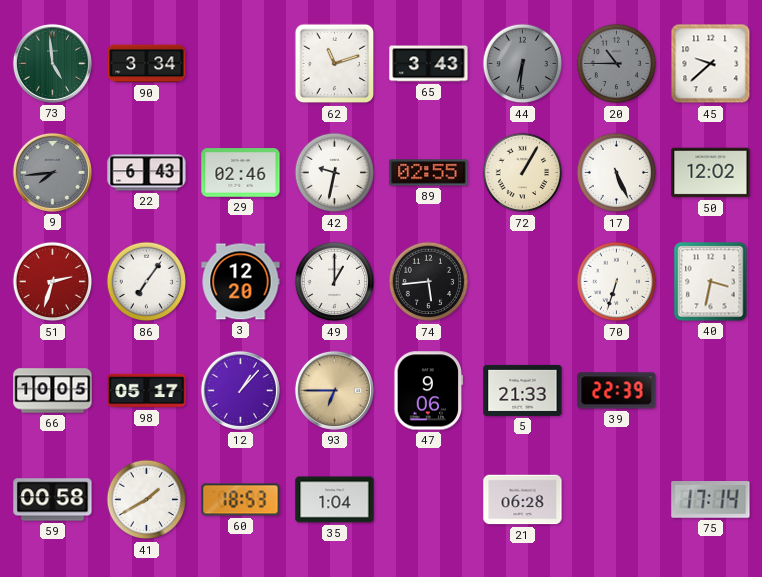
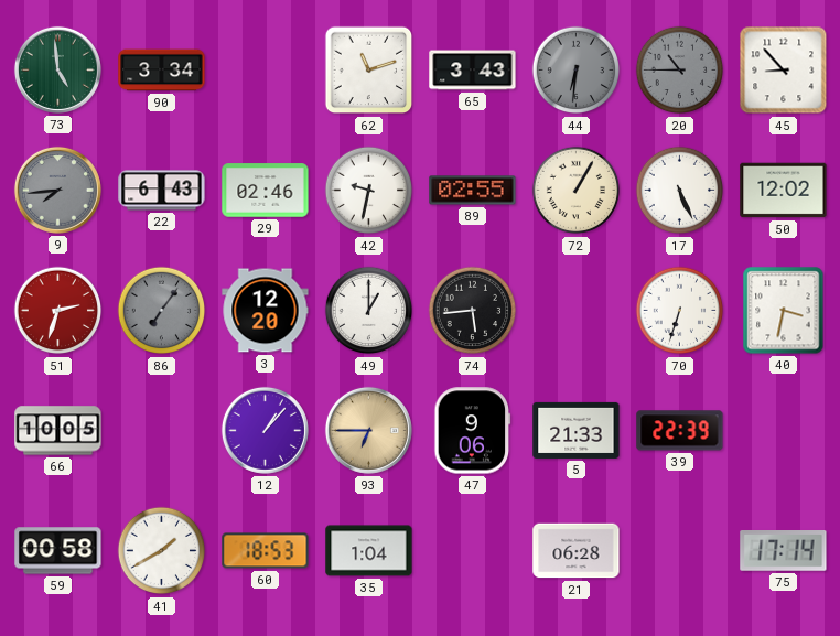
45: 9:38 -> 8:53 (784, 71)
86 dial: white -> grey (162, 311)
98: 05:17 -> none (147, 391)
